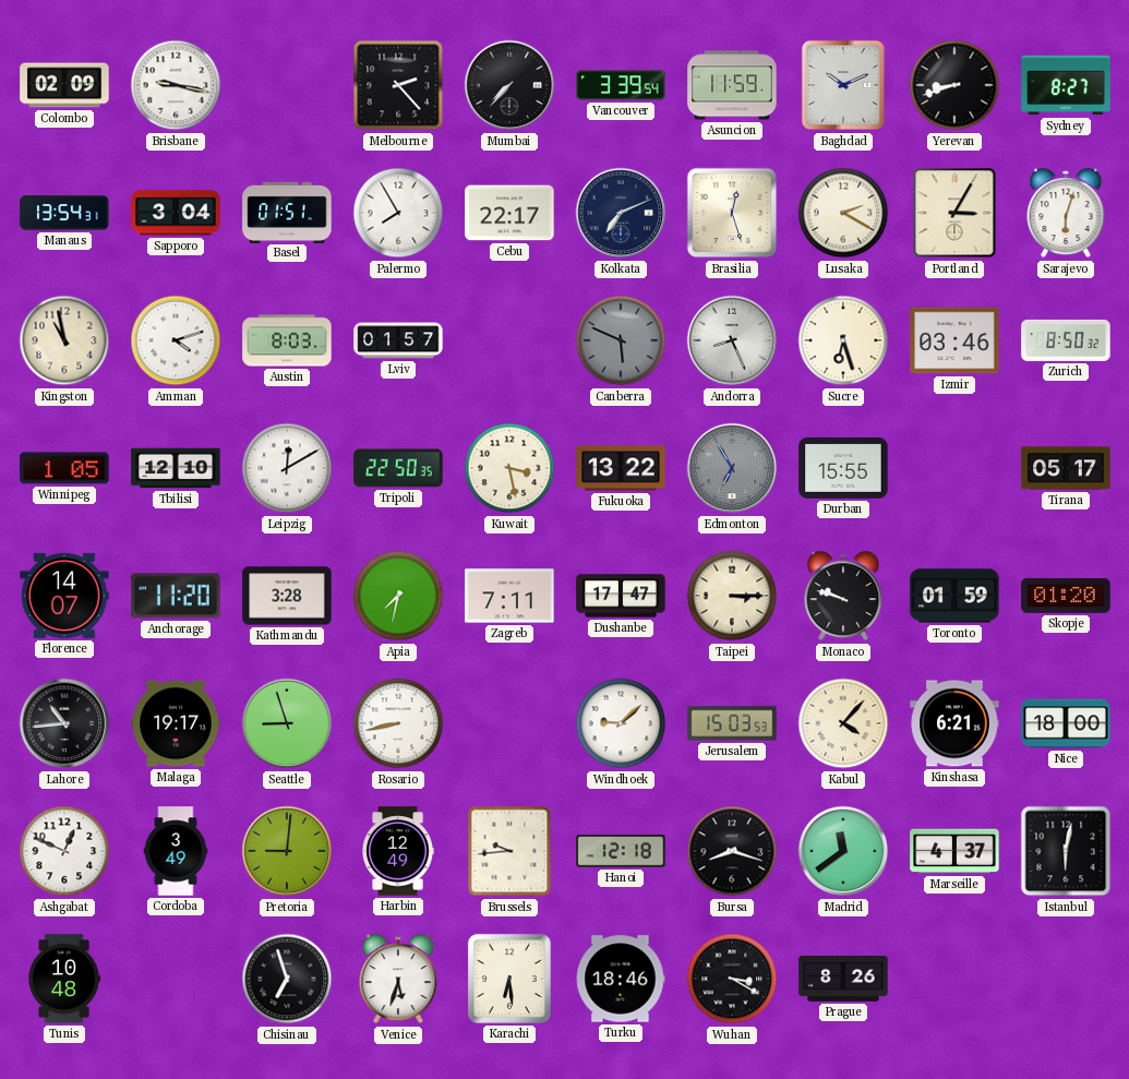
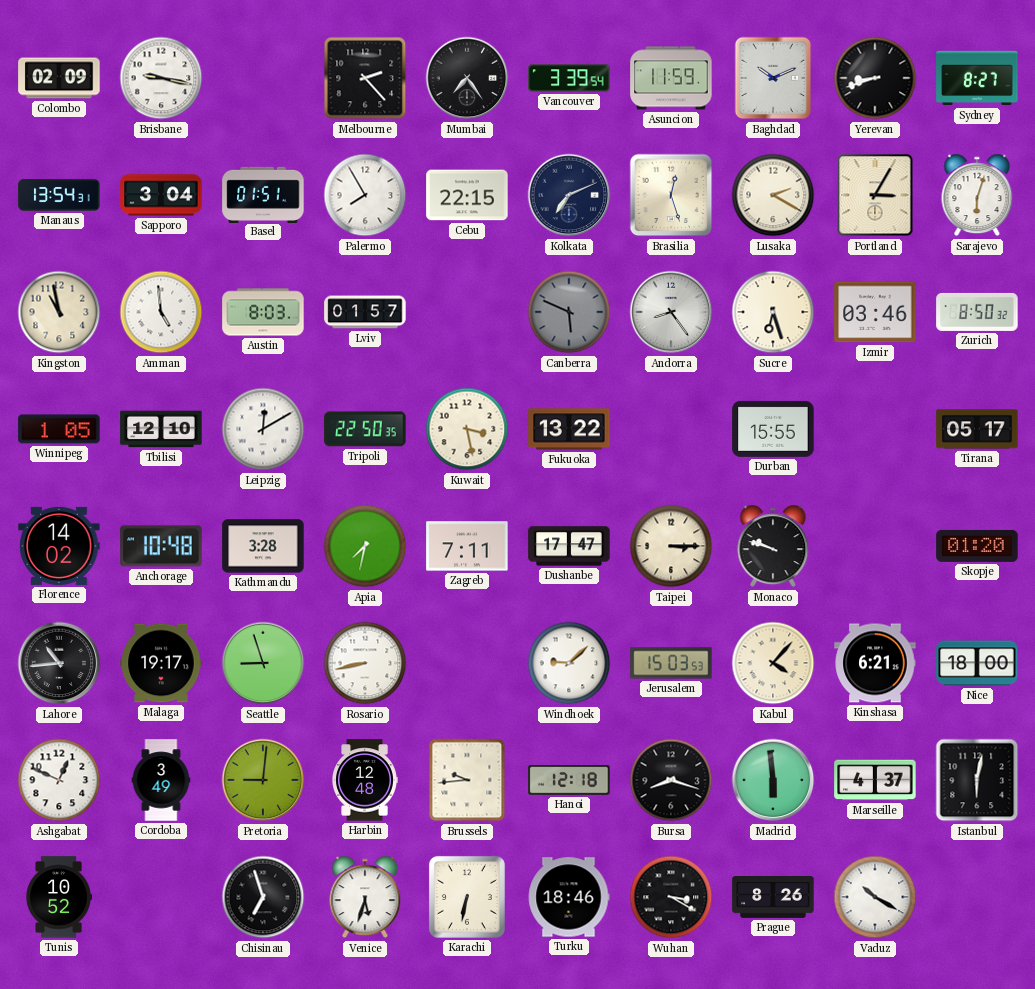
Mumbai: 7:37 -> 7:24 (467, 78)
Cebu: 22:17 -> 22:15 (467, 195)
Amman: 4:12 -> 4:59 (161, 312)
Andorra: 8:26 -> 8:24 (671, 312)
Edmonton: 6:55 -> none (732, 468)
Florence: 14:07 -> 14:02 (59, 546)
Anchorage: 11:20 -> 10:48 (161, 546)
Toronto: 01:59 -> none (954, 596)
Harbin: 12:49 -> 12:48 (365, 780)
Madrid: 11:39 -> 5:59 (773, 780)
Tunis: 10:48 -> 10:52 (59, 897)
Karachi: 6:29 -> 6:32 (467, 897)
Vaduz: none -> 10:20 (875, 897)
